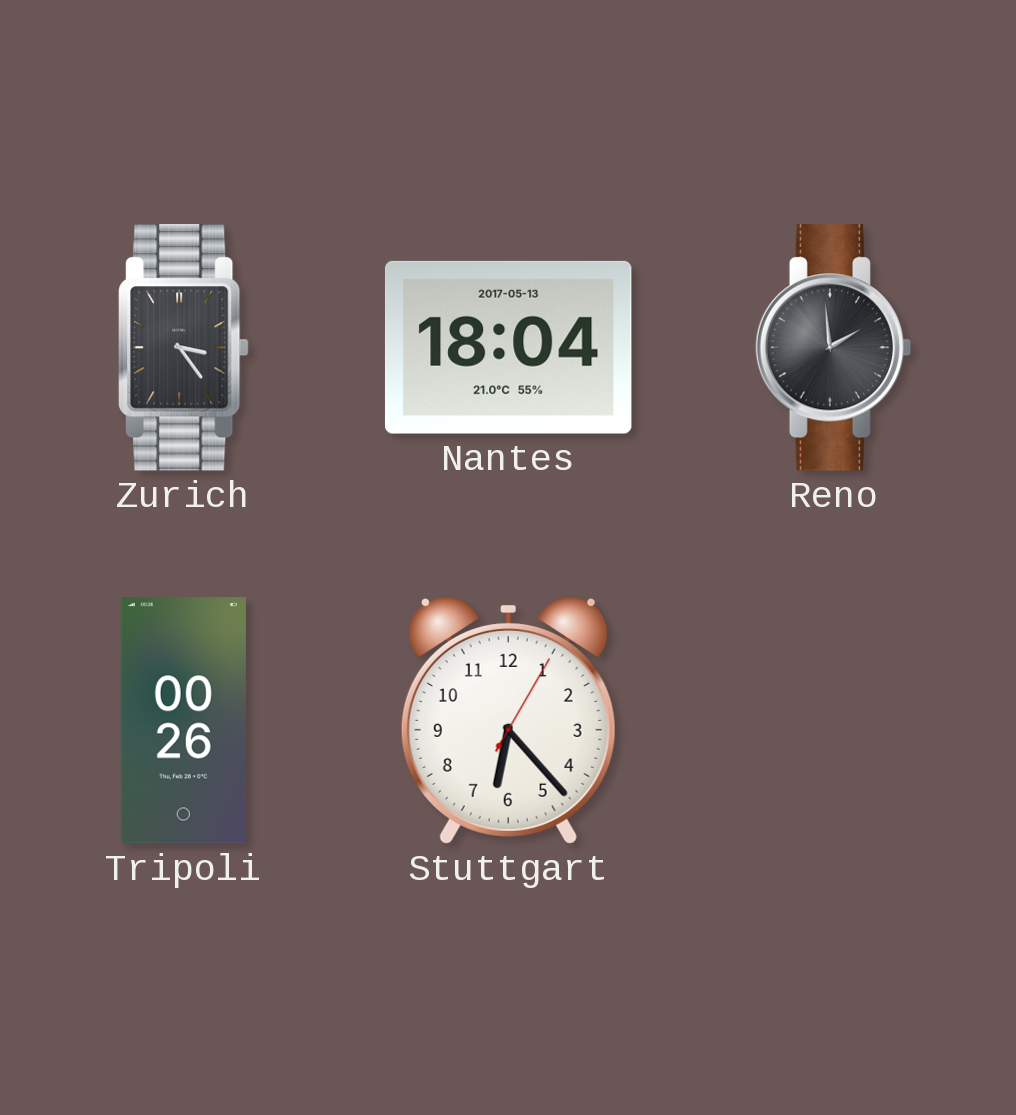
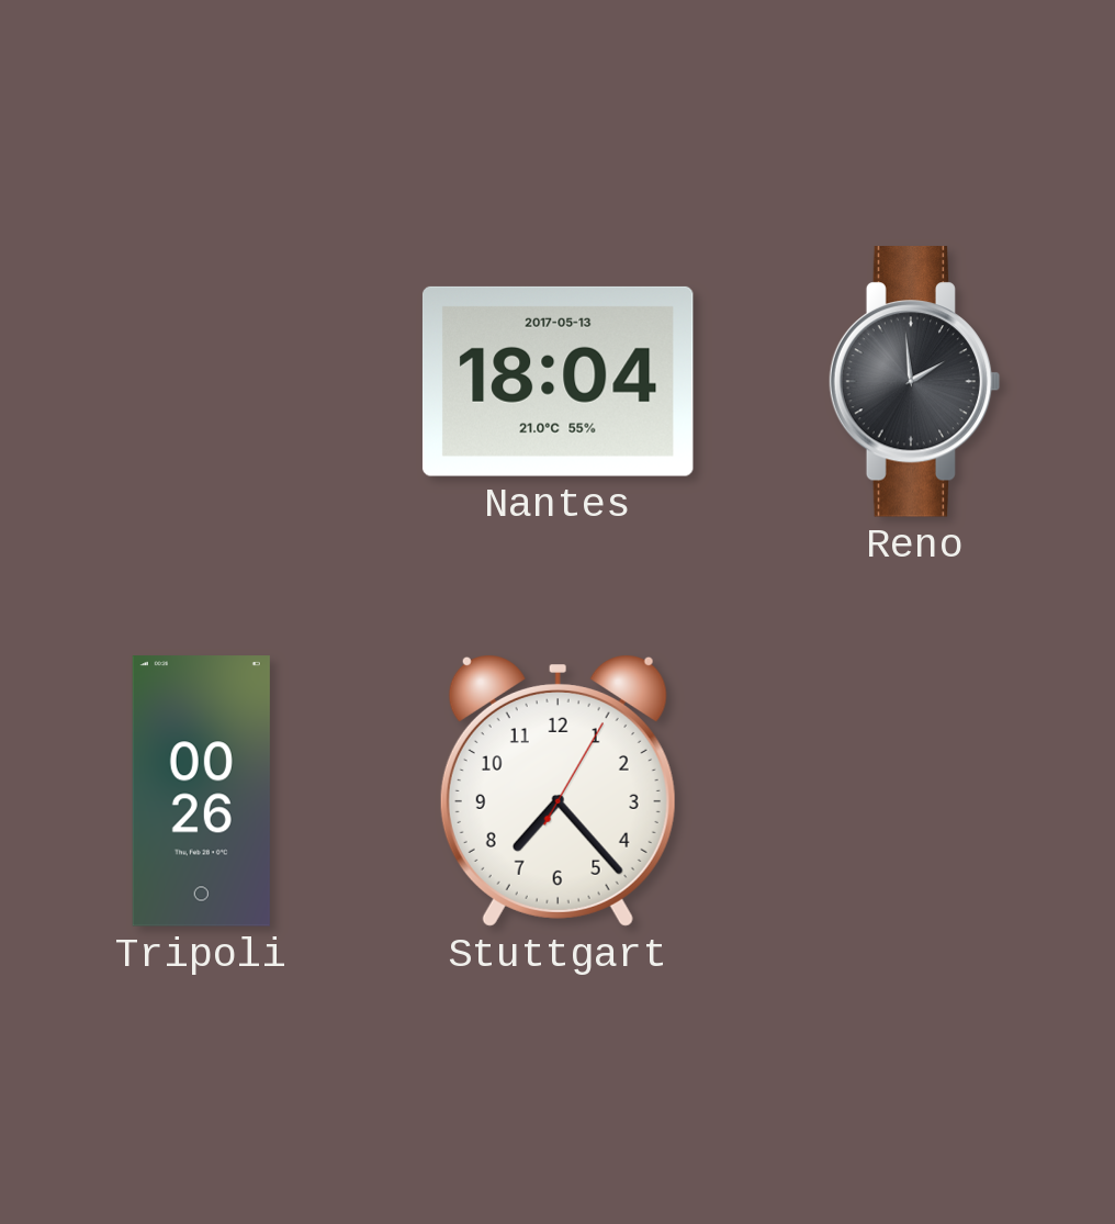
Zurich: 3:24 -> none (184, 348)
Stuttgart: 6:23 -> 7:23 (557, 791)
